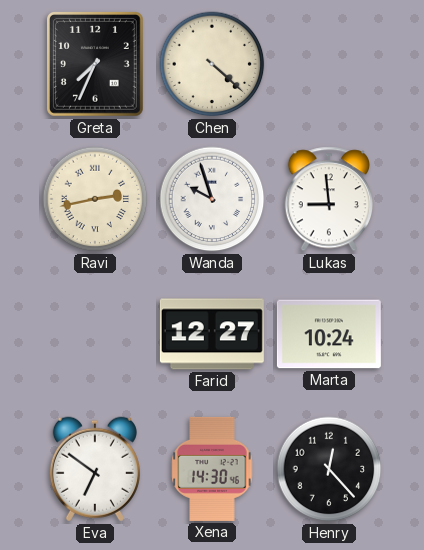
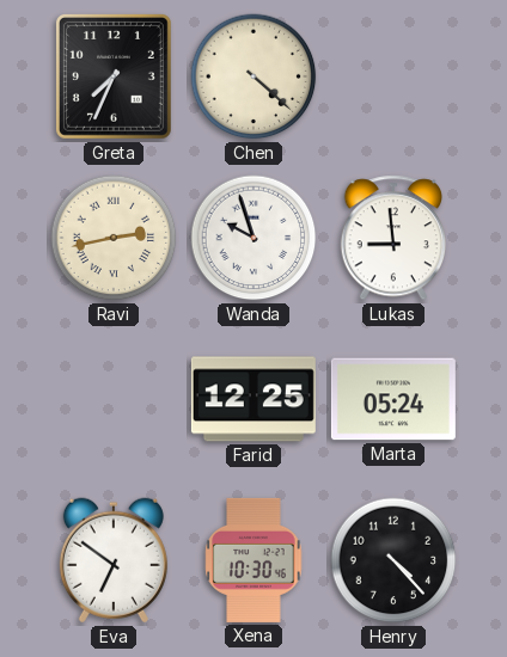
Farid: 12:27 -> 12:25 (253, 399)
Marta: 10:24 -> 05:24 (393, 399)
Xena: 14:30 -> 10:30 (253, 560)
Henry: 12:23 -> 4:23 (393, 560)
